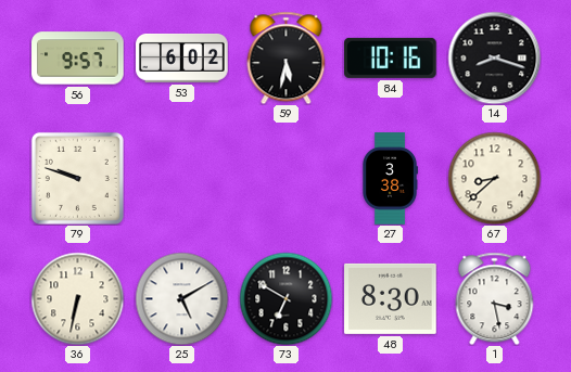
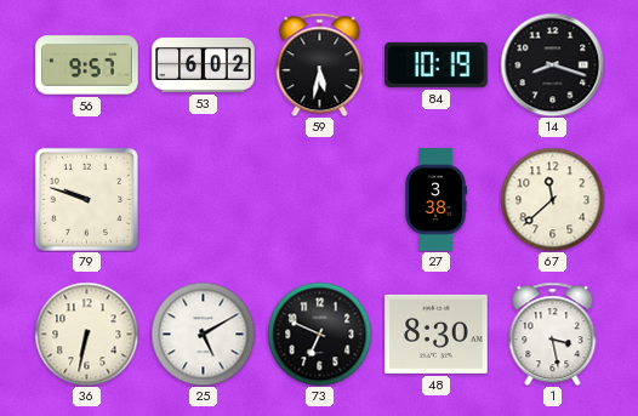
84: 10:16 -> 10:19 (437, 64)
67: 8:38 -> 11:38 (552, 199)
73: 6:50 -> 6:49 (319, 334)
